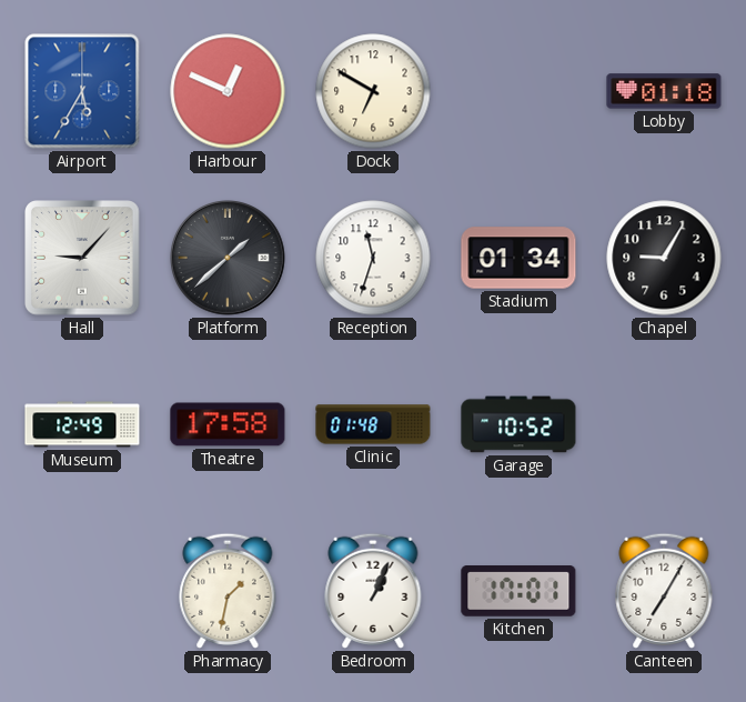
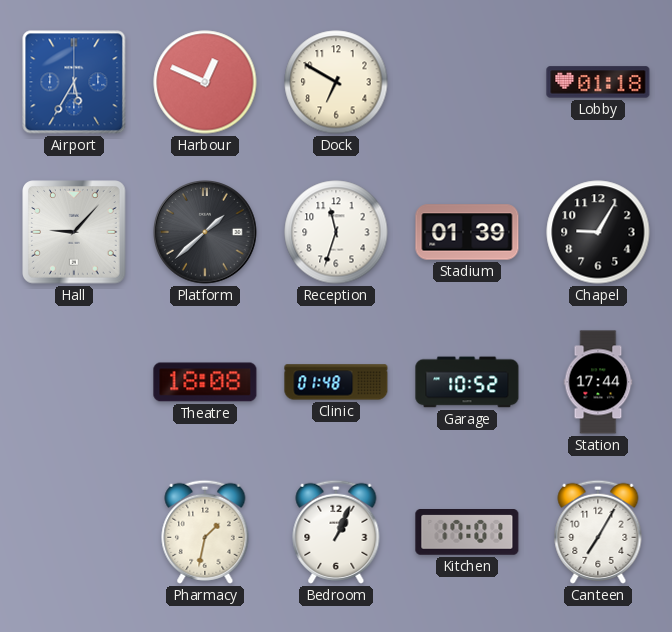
Stadium: 01:34 -> 01:39 (467, 232)
Museum: 12:49 -> none (82, 424)
Theatre: 17:58 -> 18:08 (205, 382)
Station: none -> 17:44 (598, 382)
